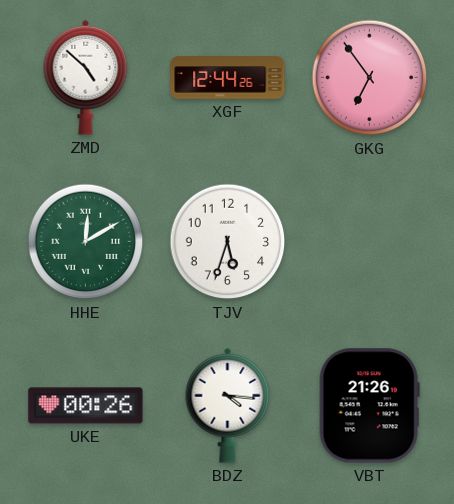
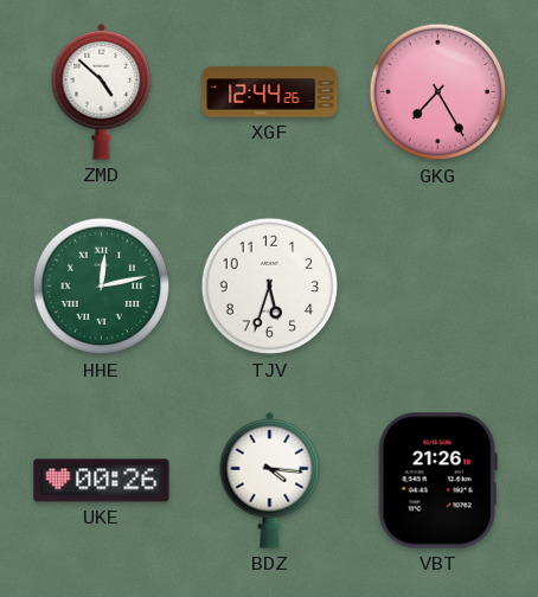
GKG: 6:54 -> 7:25 (438, 92)
HHE: 12:10 -> 12:13 (102, 287)
